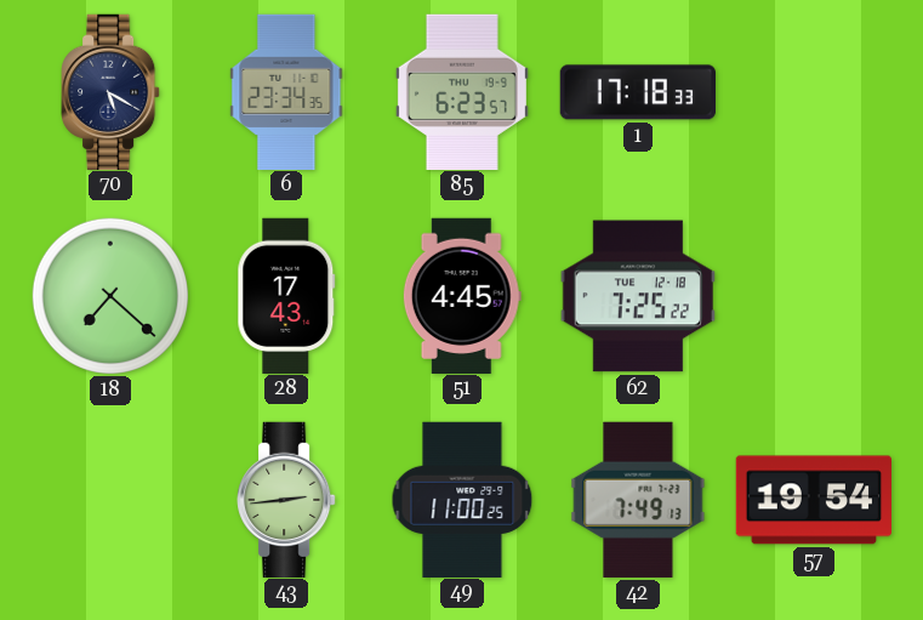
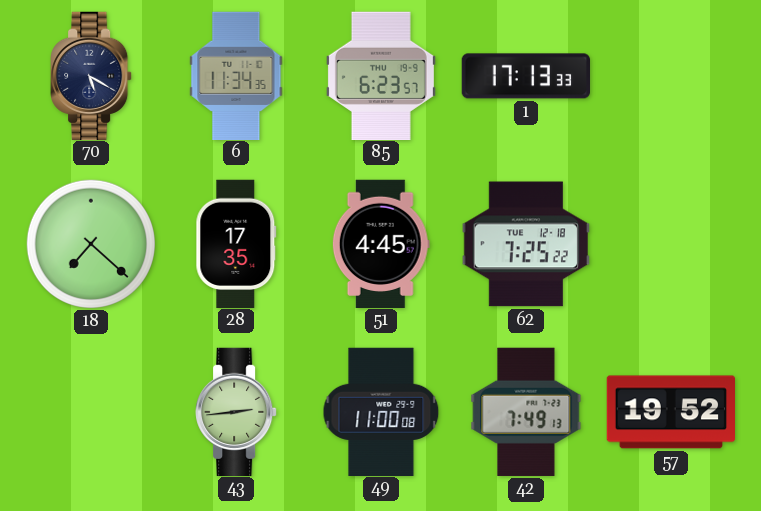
6: 23:34 -> 11:34 (236, 75)
1: 17:18 -> 17:13 (525, 76)
28: 17:43 -> 17:35 (236, 243)
49: 11:00:25 -> 11:00:08 (381, 411)
57: 19:54 -> 19:52 (671, 412)
